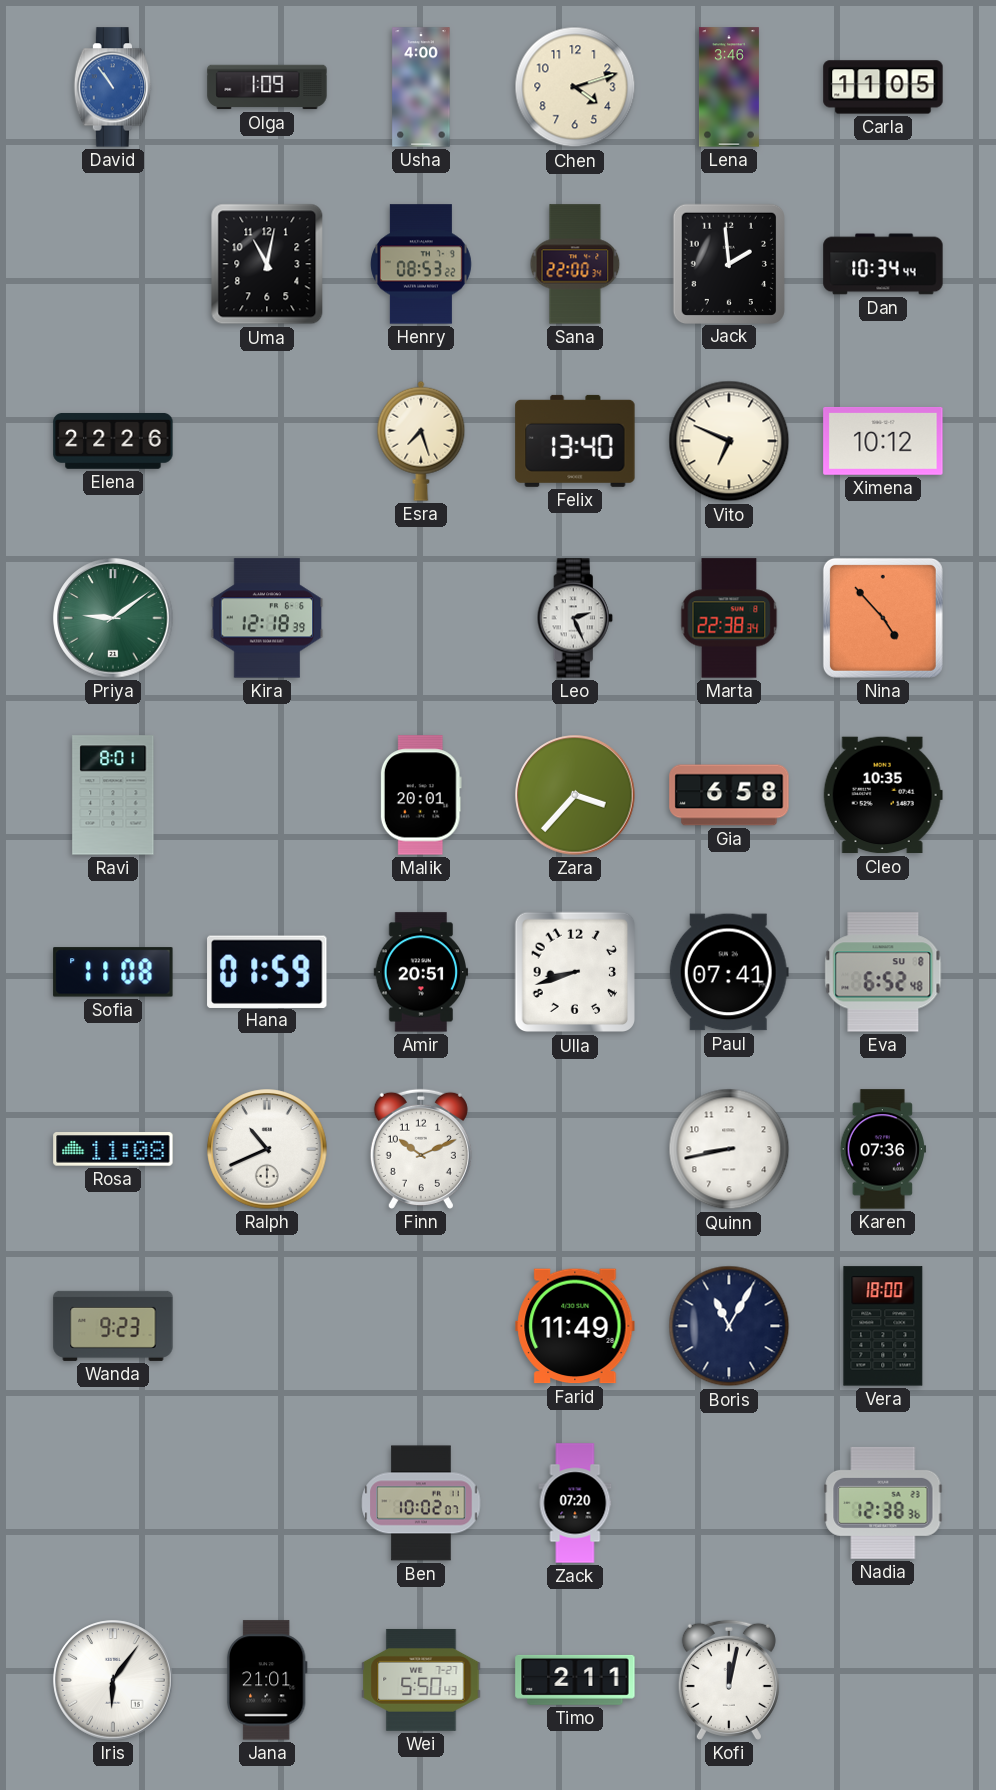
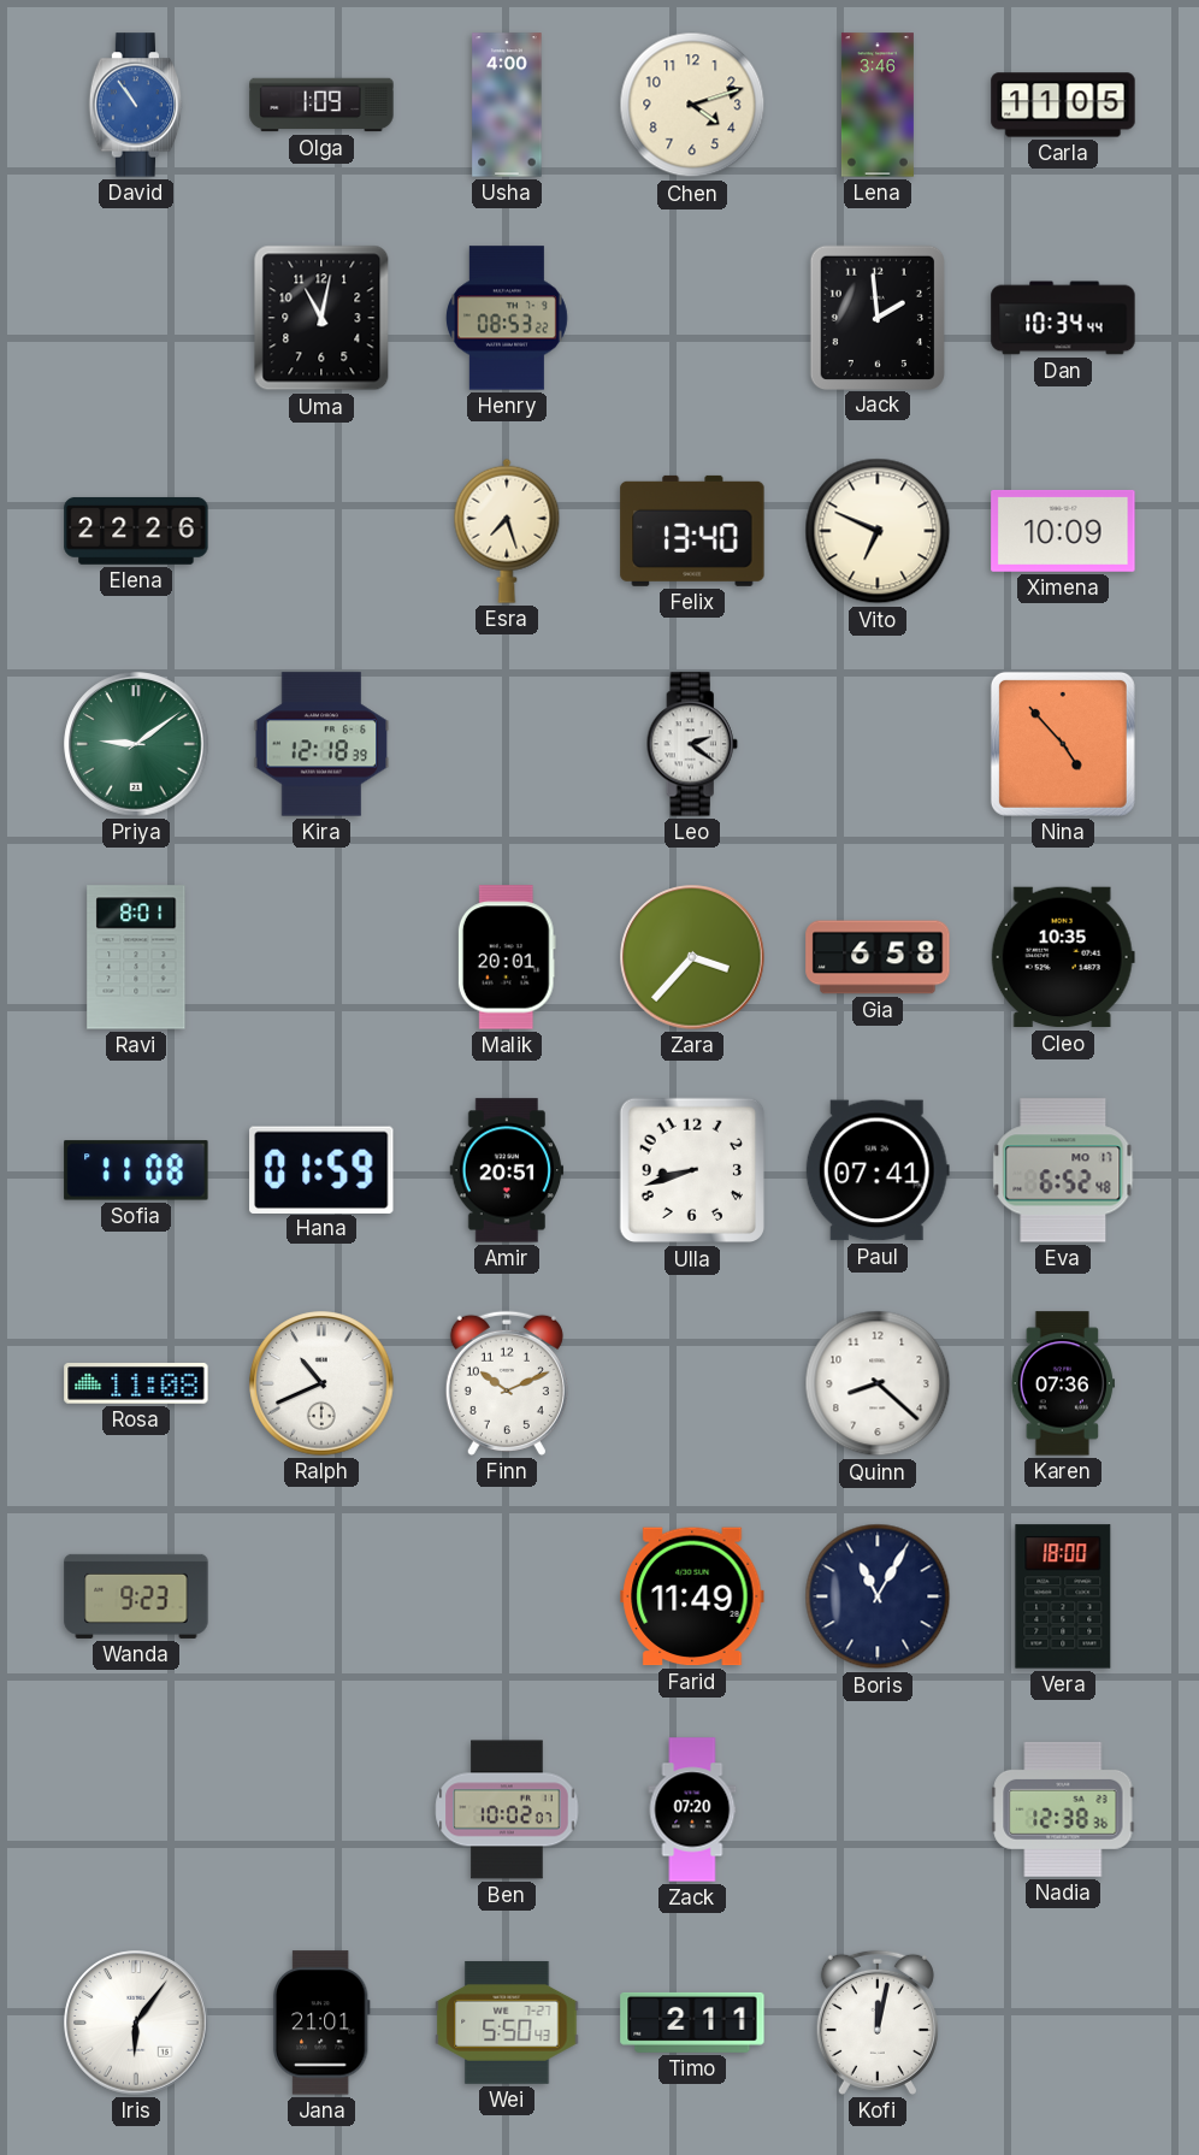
Sana: 22:00 -> none (575, 264)
Ximena: 10:12 -> 10:09 (1063, 531)
Leo: 2:26 -> 2:21 (692, 744)
Marta: 22:38 -> none (729, 618)
Eva date: SU 8 -> MO 17 (1063, 1170)
Quinn: 8:43 -> 8:22 (878, 1383)
